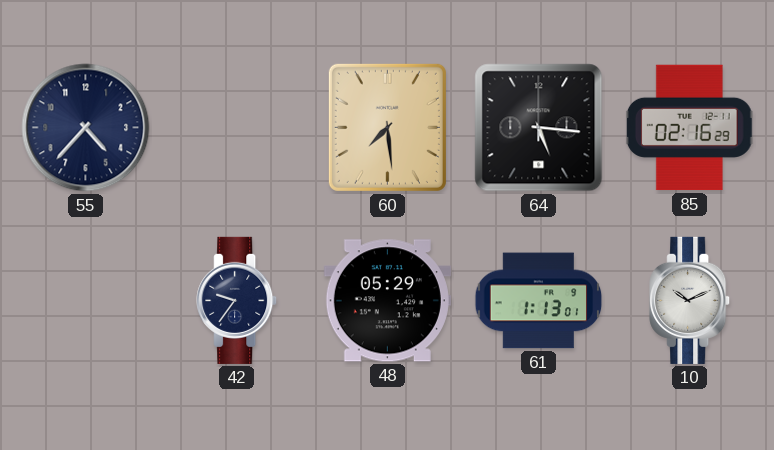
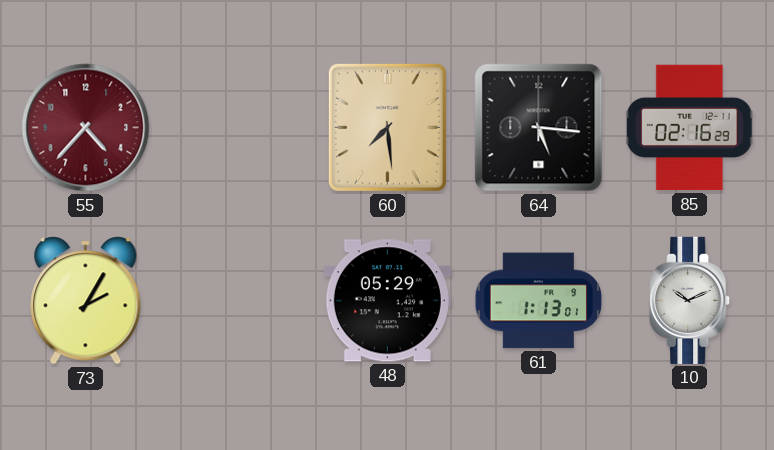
55 dial: navy -> burgundy (86, 128)
73: none -> 2:05 (86, 301)
42: 9:36 -> none (237, 300)
